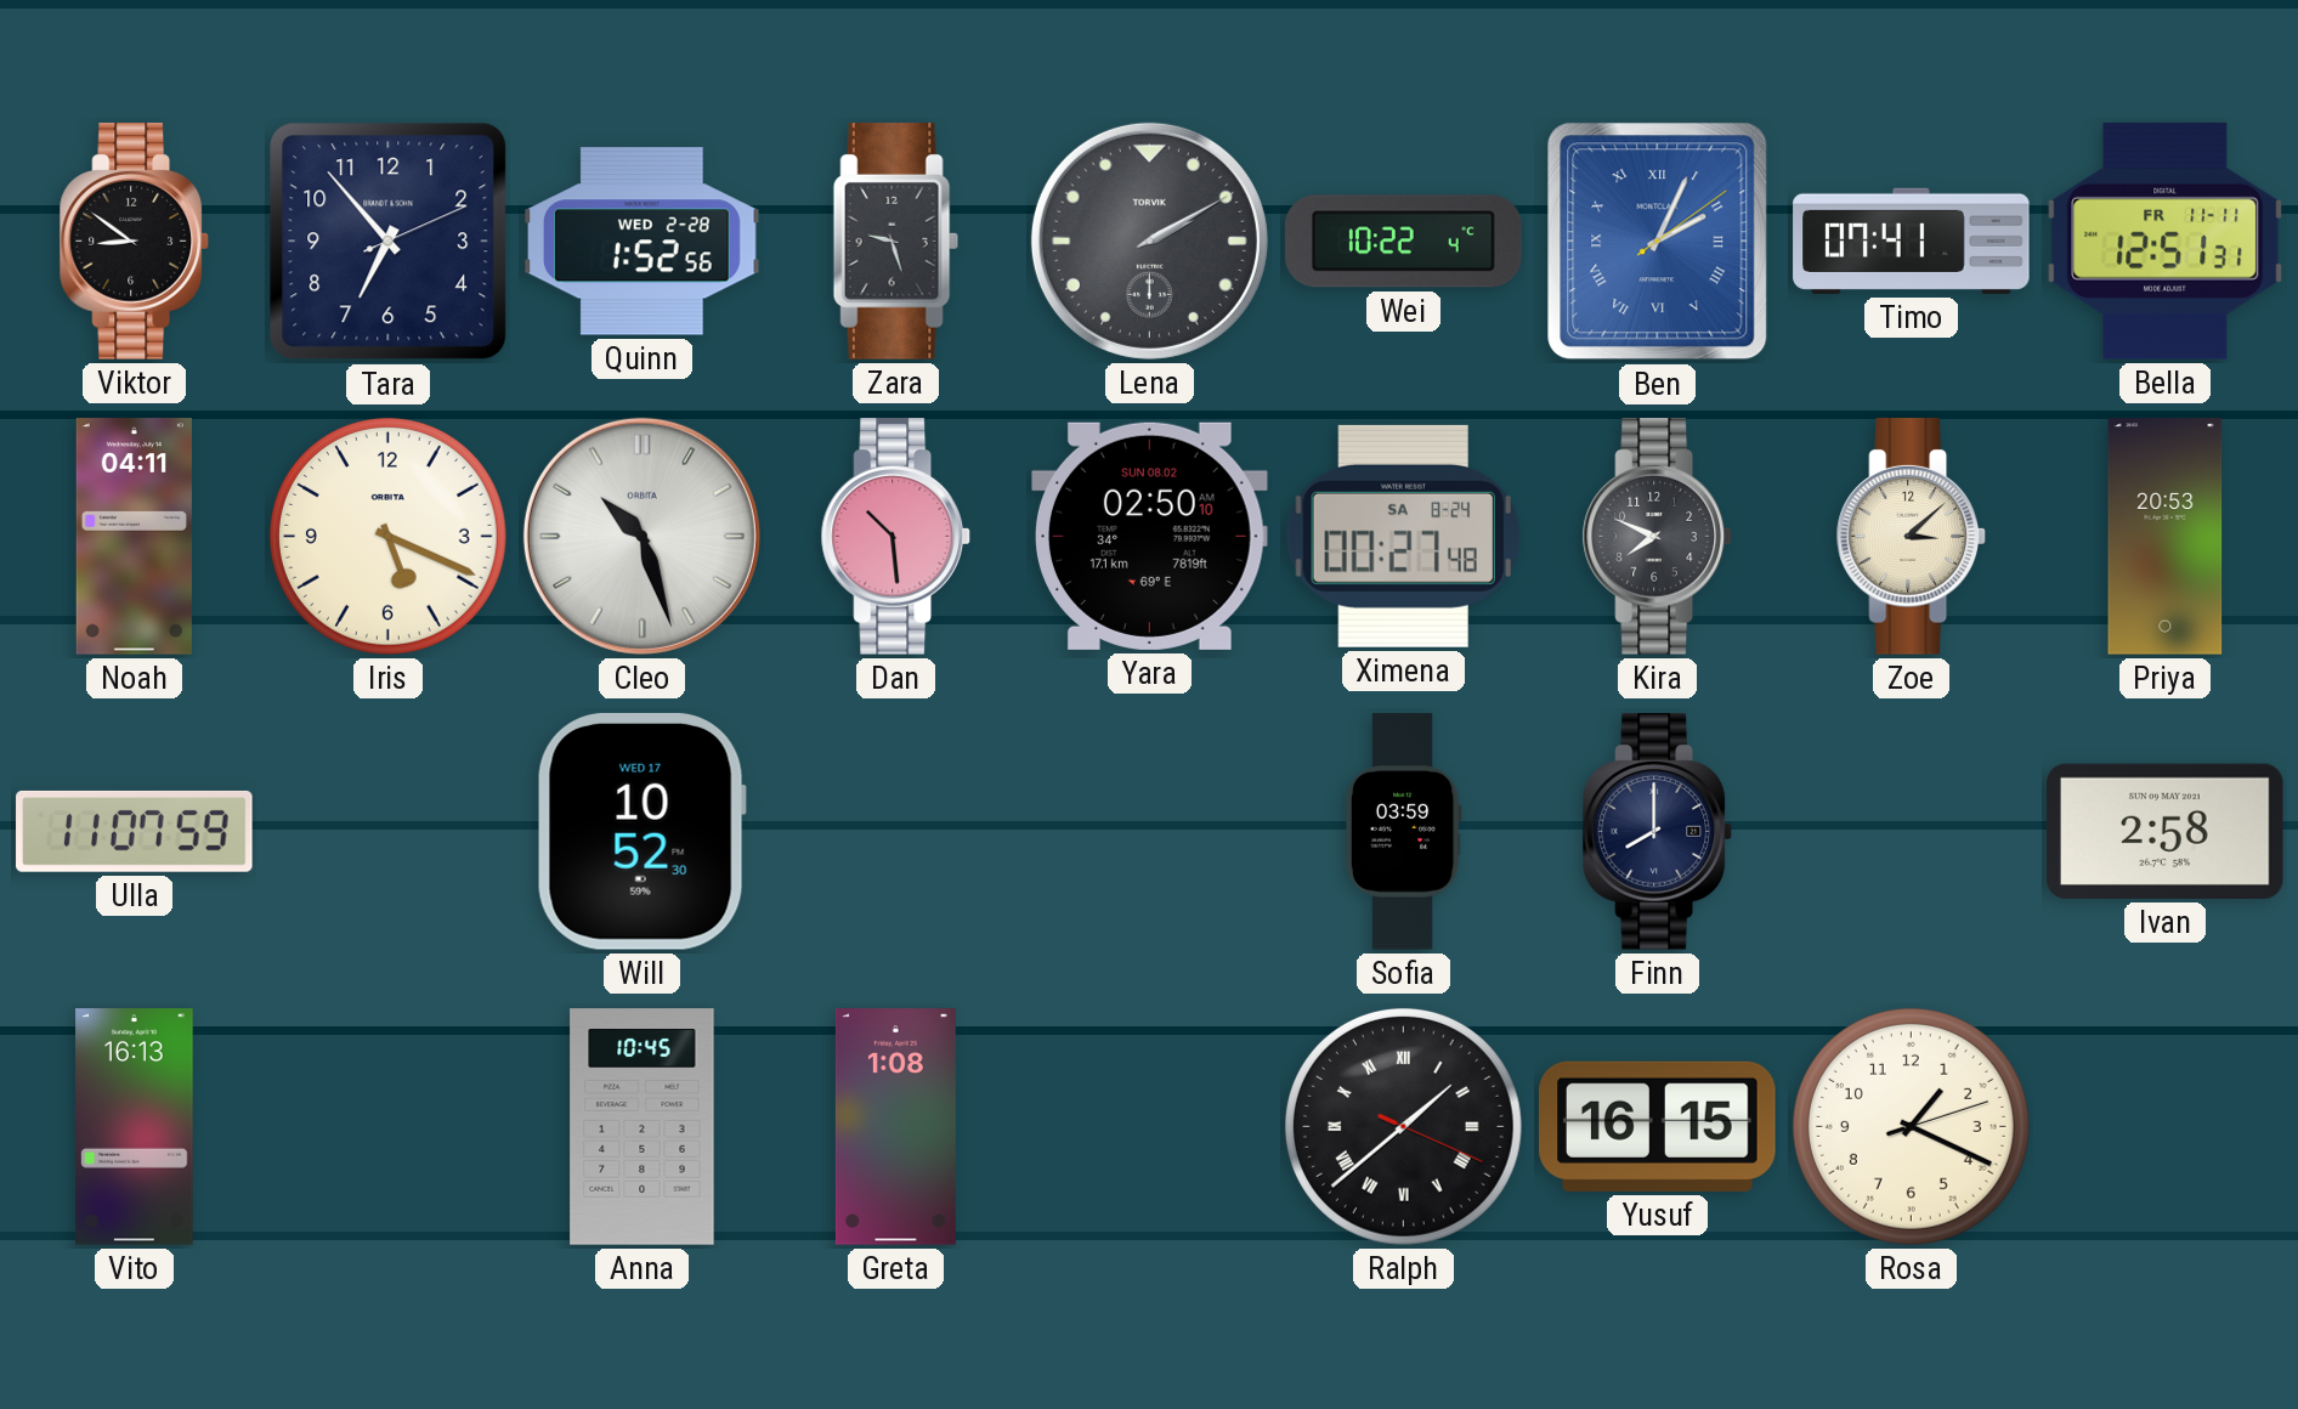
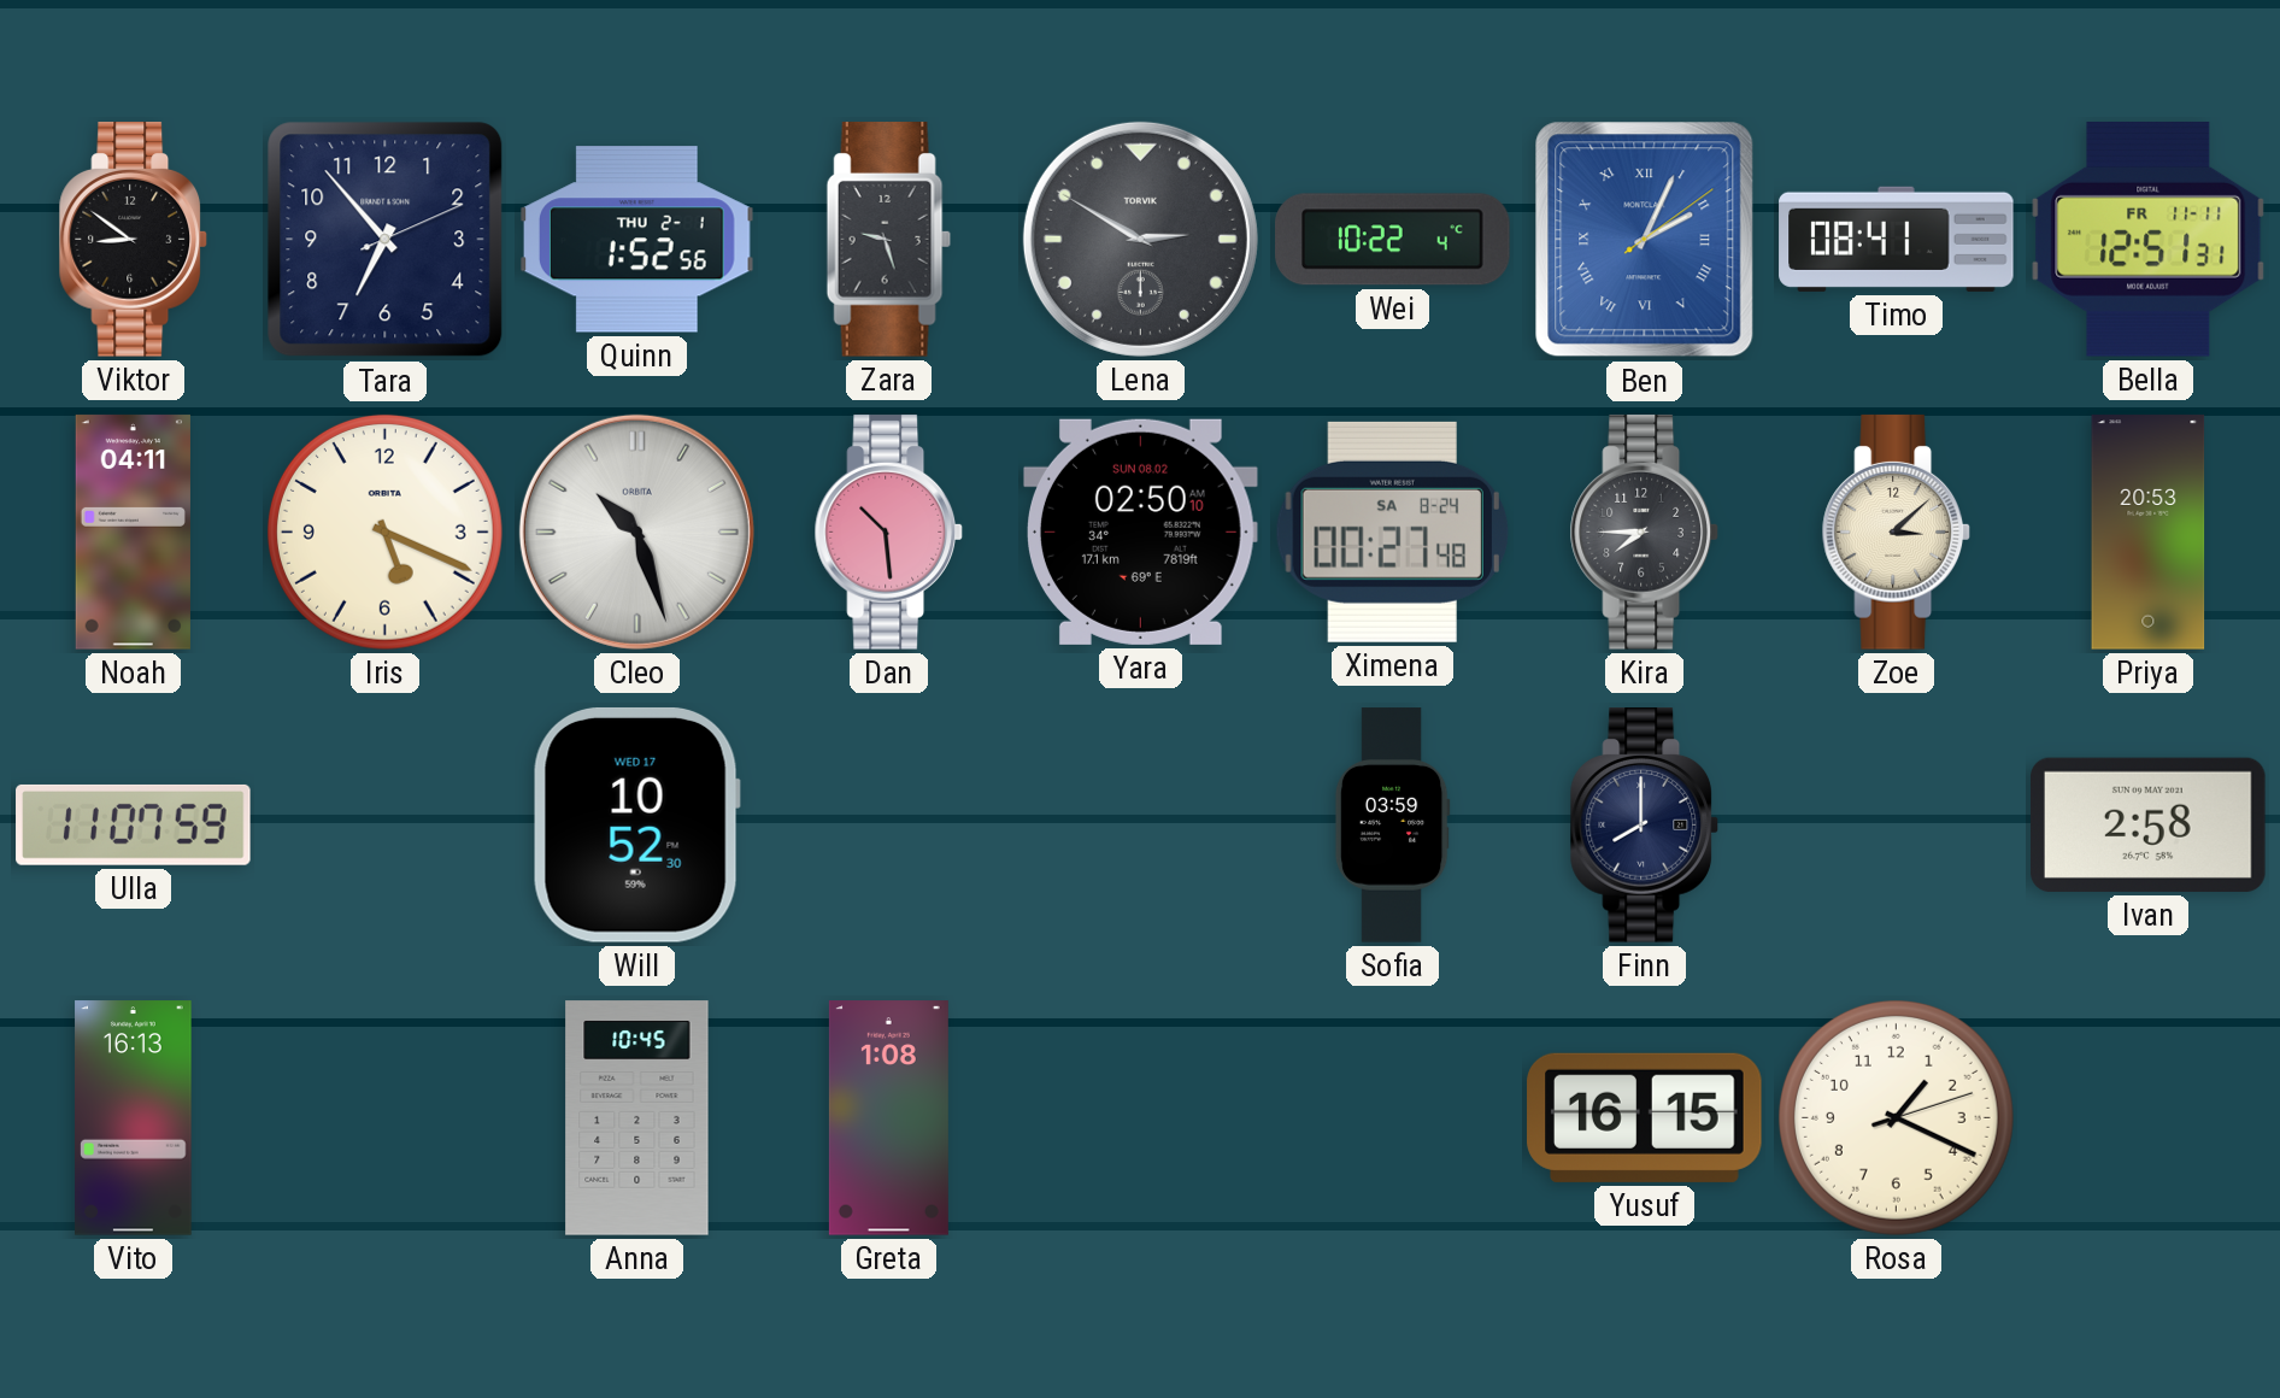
Quinn date: WED 2-28 -> THU 2-1 (637, 240)
Lena: 2:10 -> 2:50 (1140, 239)
Timo: 07:41 -> 08:41 (1897, 239)
Kira: 7:49 -> 7:45 (1644, 533)
Ralph: 1:38 -> none (1403, 1126)
